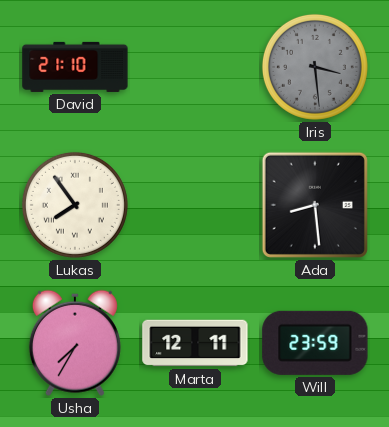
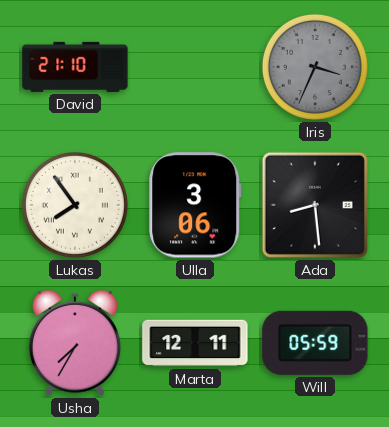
Iris: 3:29 -> 3:34 (315, 67)
Ulla: none -> 3:06 (195, 205)
Will: 23:59 -> 05:59 (315, 343)
